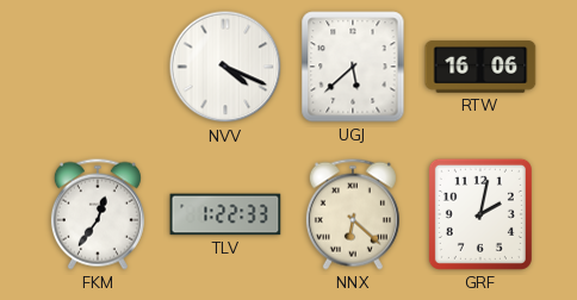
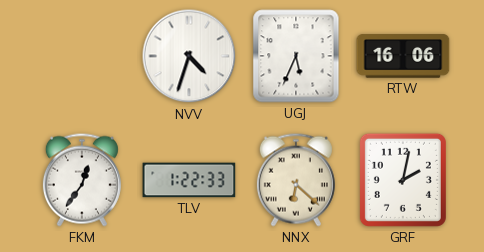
NVV: 4:19 -> 4:33 (189, 56)
UGJ: 5:38 -> 5:34 (296, 56)
